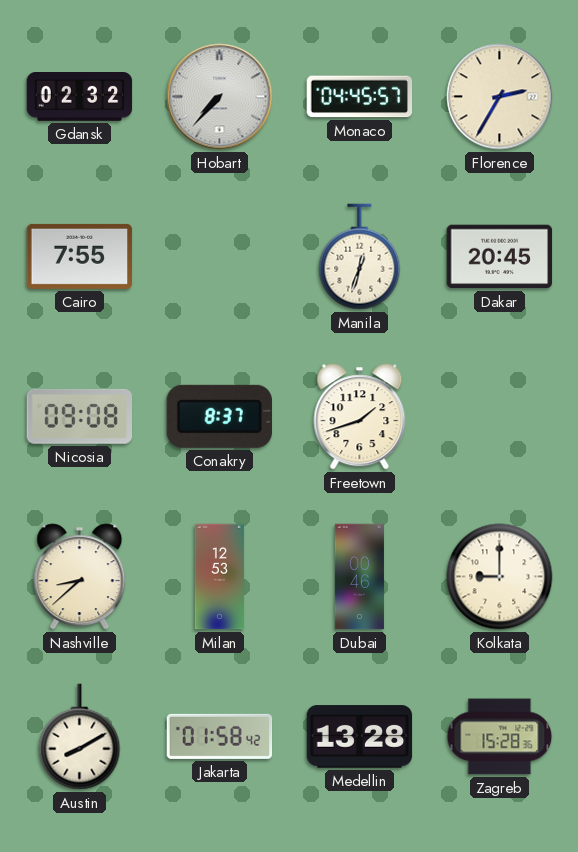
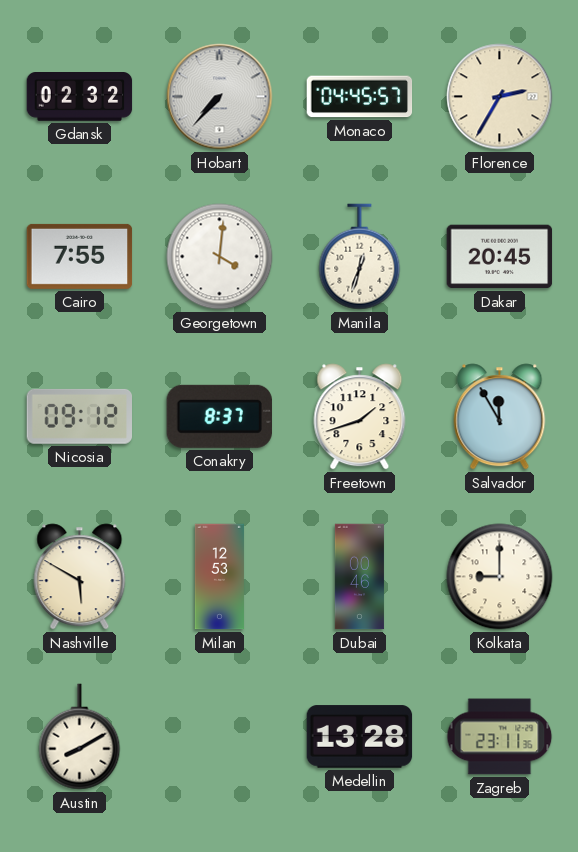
Georgetown: none -> 4:01 (220, 257)
Nicosia: 09:08 -> 09:12 (79, 416)
Salvador: none -> 11:55 (500, 417)
Nashville: 8:38 -> 5:50 (80, 577)
Jakarta: 01:58 -> none (220, 736)
Zagreb: 15:28 -> 23:11 (500, 737)
